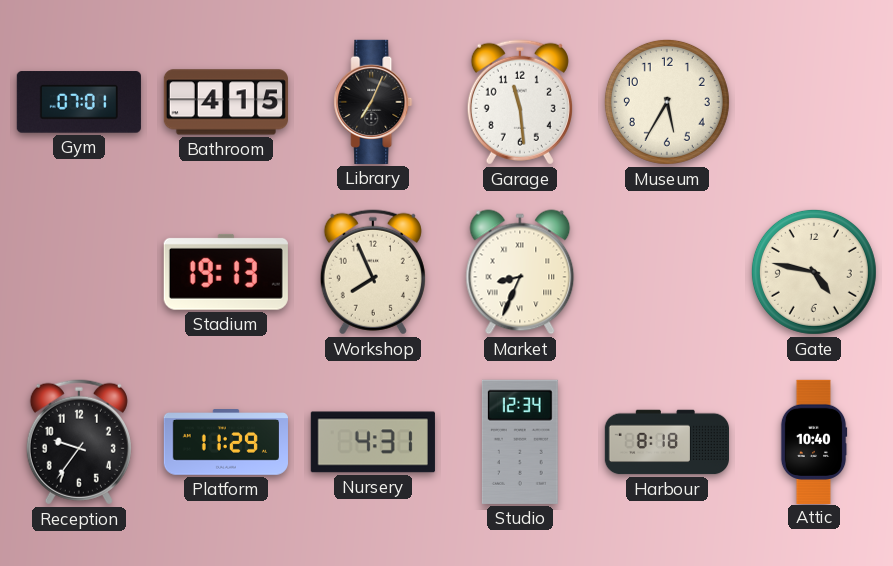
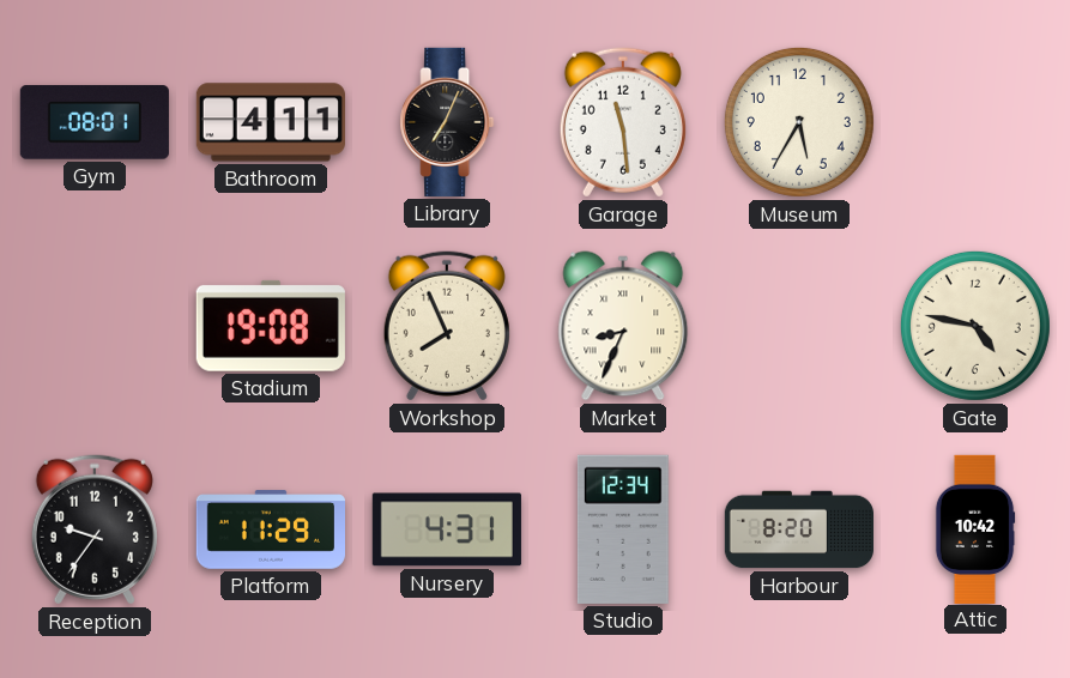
Gym: 07:01 -> 08:01 (95, 122)
Bathroom: 4:15 -> 4:11 (271, 122)
Stadium: 19:13 -> 19:08 (271, 326)
Harbour: 8:18 -> 8:20 (798, 529)
Attic: 10:40 -> 10:42 (975, 528)
